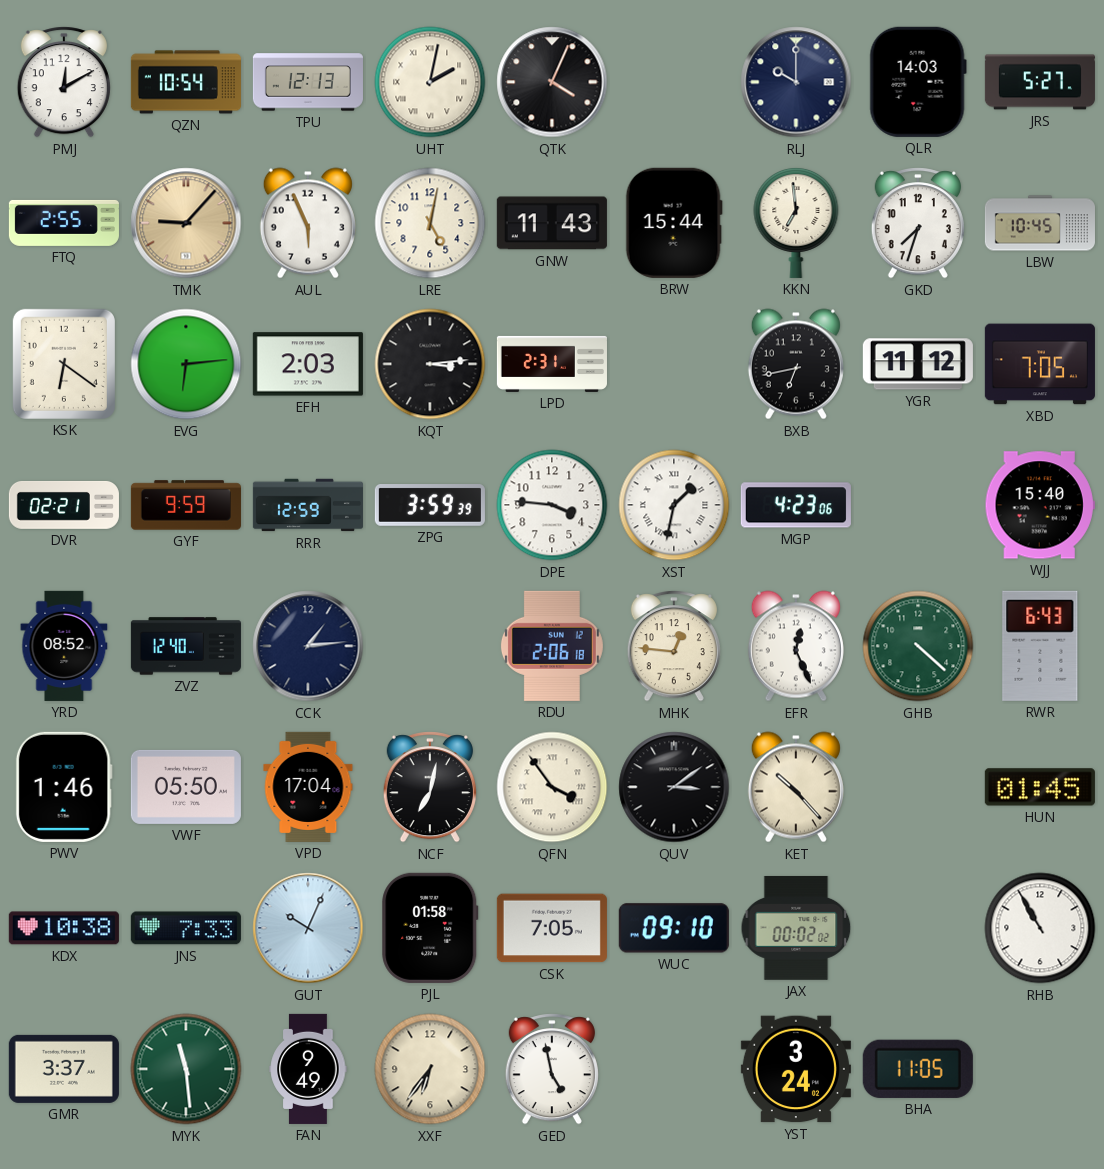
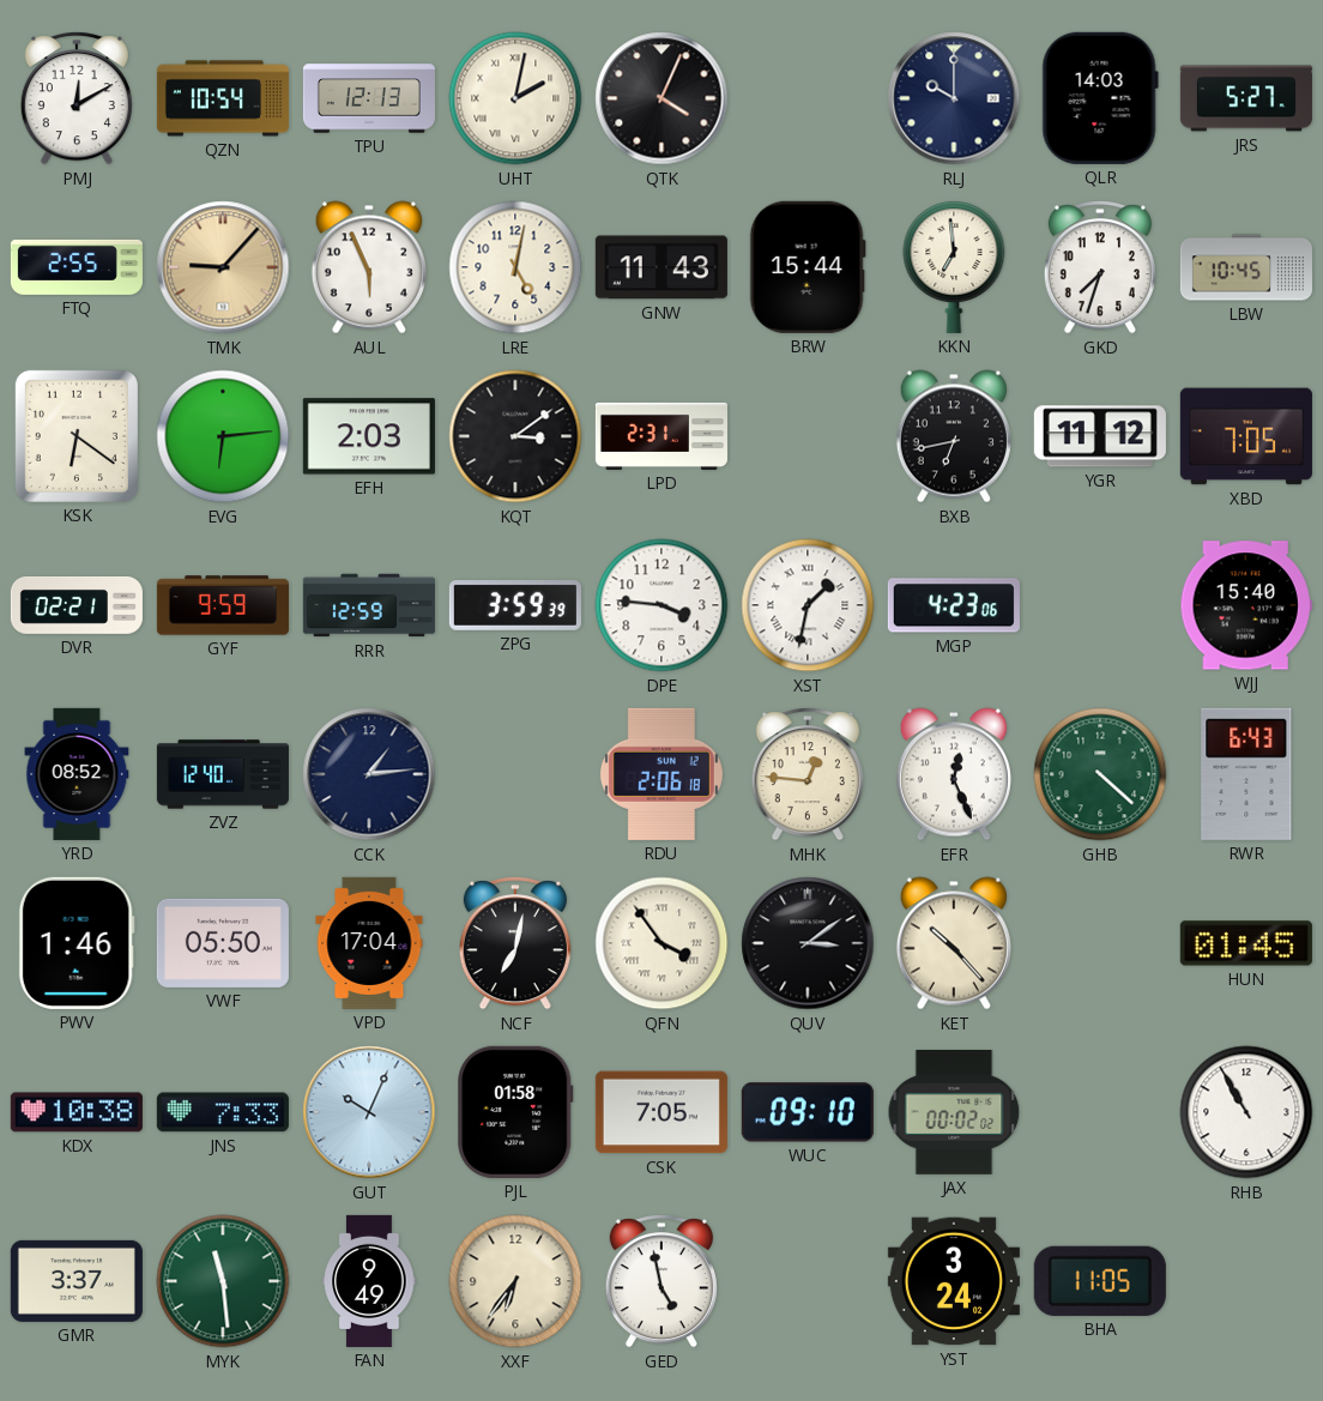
KQT: 3:14 -> 3:09 (515, 436)
